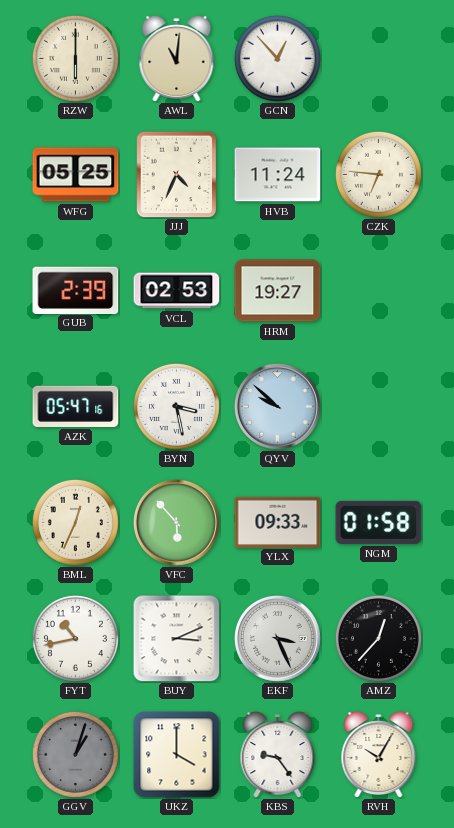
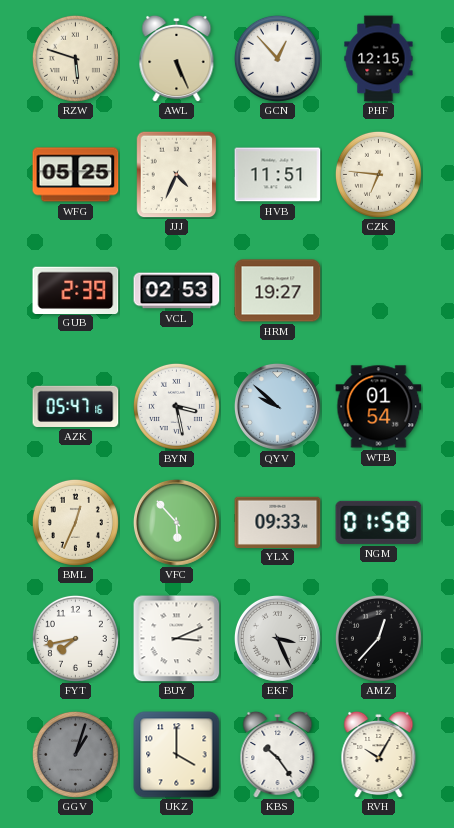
RZW: 6:00 -> 5:48 (75, 58)
AWL: 11:01 -> 5:26 (177, 58)
PHF: none -> 12:15 (379, 59)
HVB: 11:24 -> 11:51 (278, 175)
WTB: none -> 01:54 (379, 407)
FYT: 10:43 -> 7:43 (75, 638)
KBS: 9:24 -> 10:24 (278, 754)
